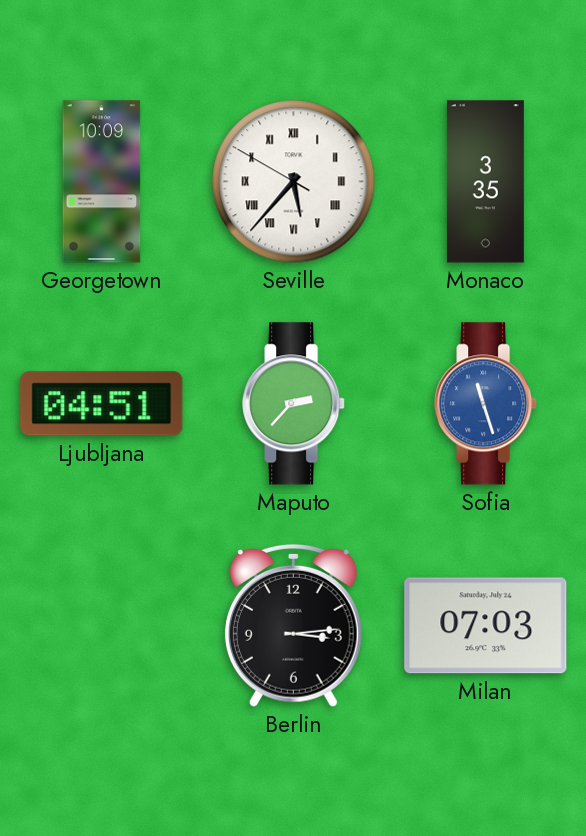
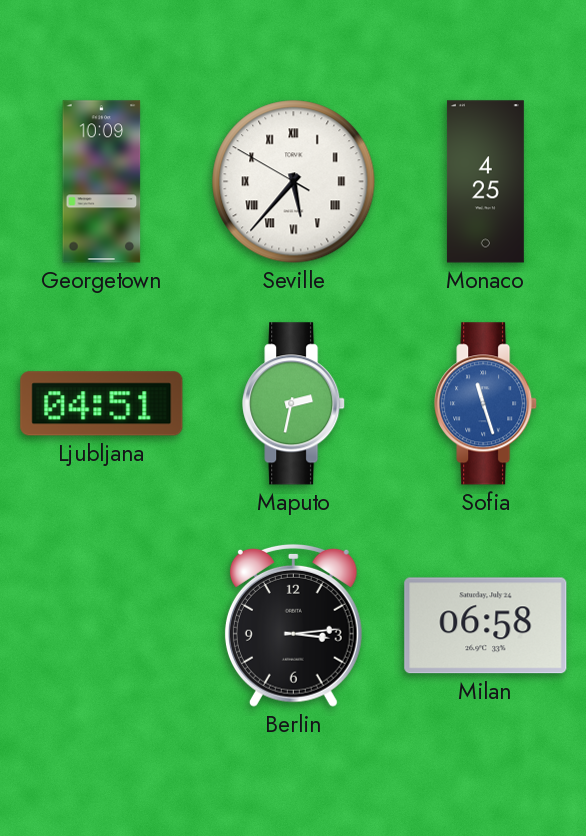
Monaco: 3:35 -> 4:25 (485, 182)
Maputo: 2:37 -> 2:32 (294, 404)
Milan: 07:03 -> 06:58 (486, 626)
